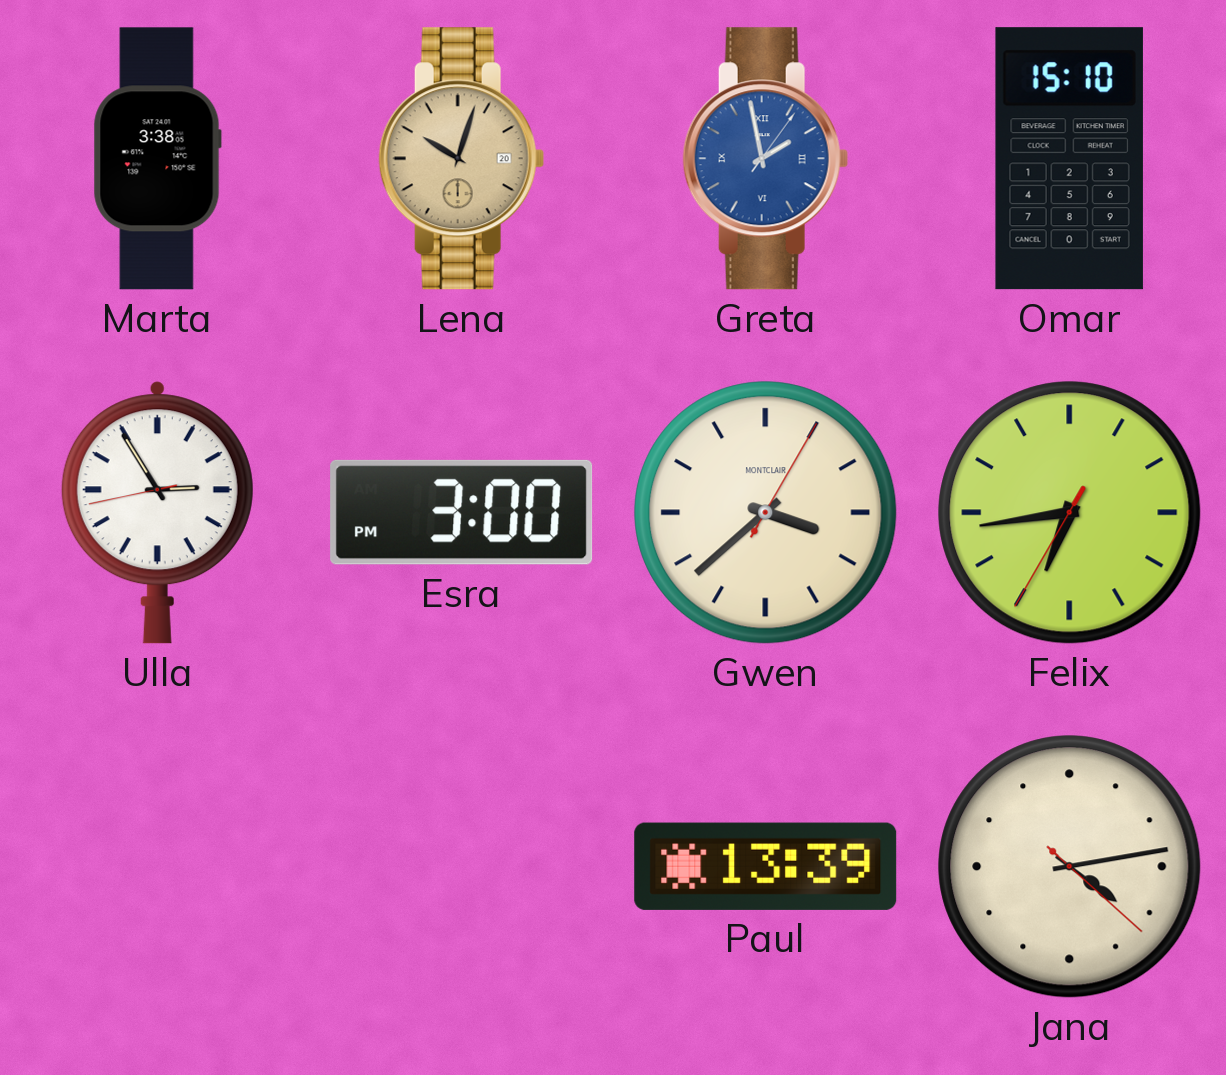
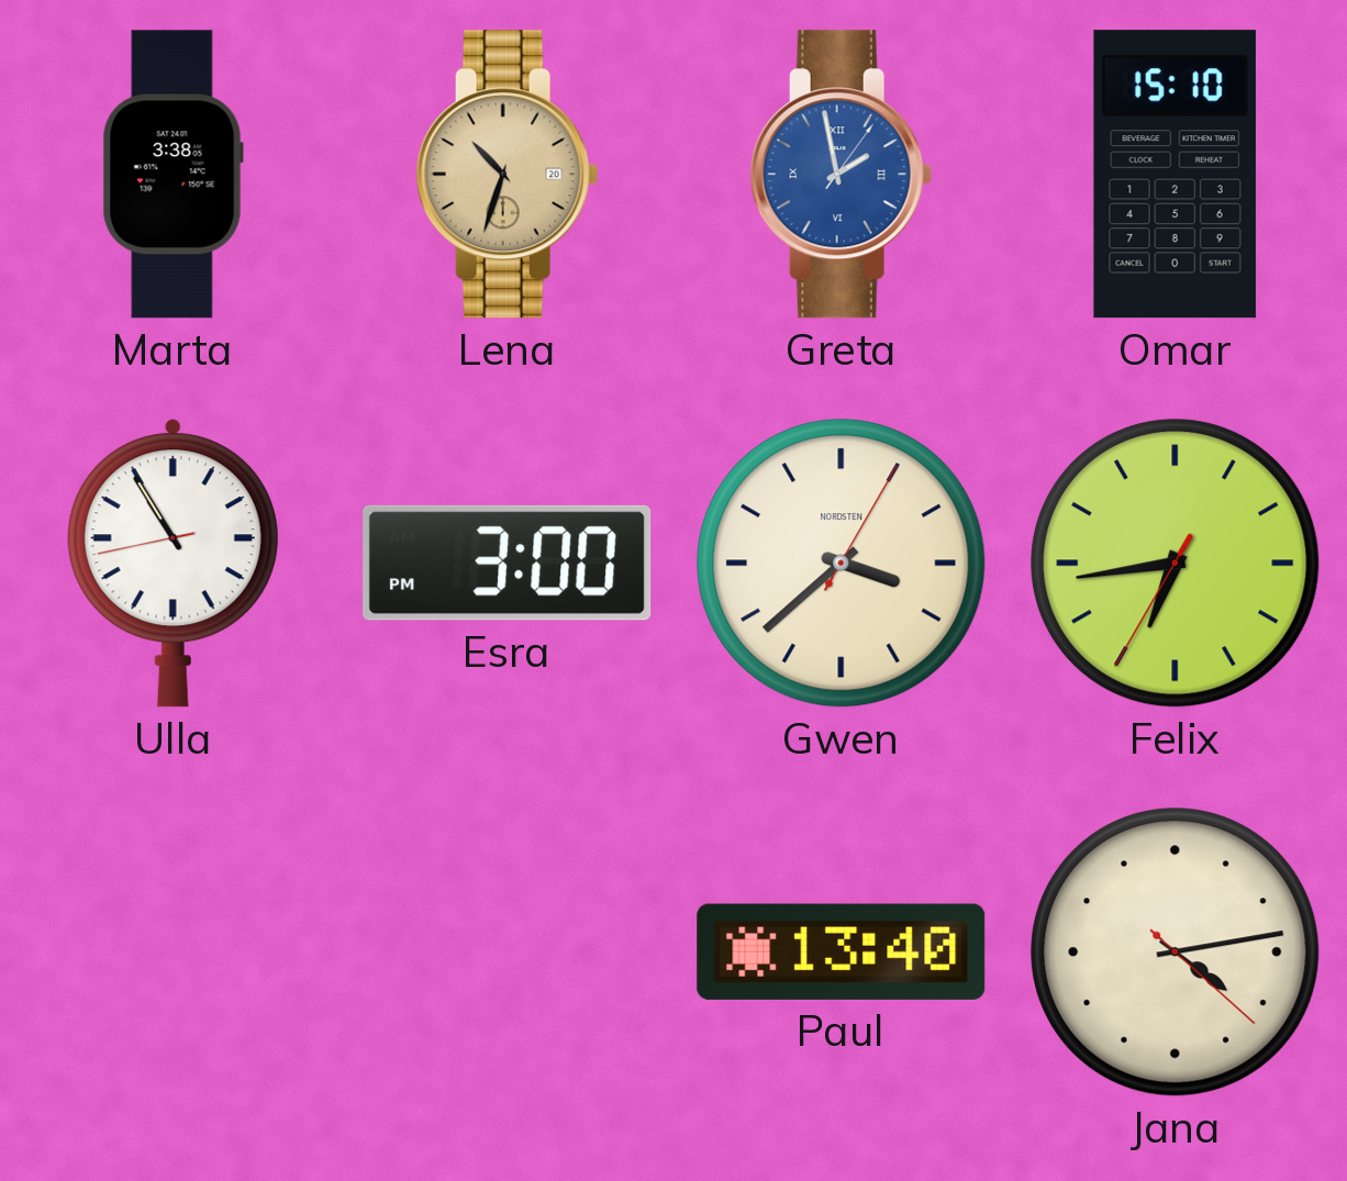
Lena: 10:03 -> 10:33 (506, 175)
Ulla: 2:54 -> 10:54 (172, 564)
Gwen brand: MONTCLAIR -> NORDSTEN (842, 564)
Paul: 13:39 -> 13:40 (842, 951)
